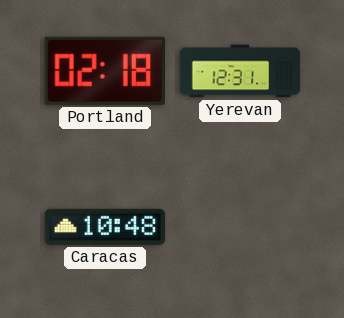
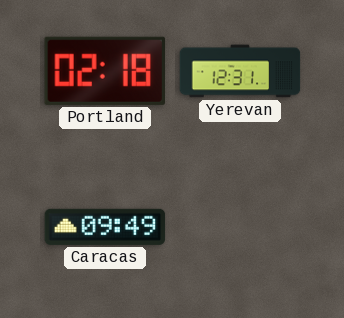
Caracas: 10:48 -> 09:49 (105, 227)
